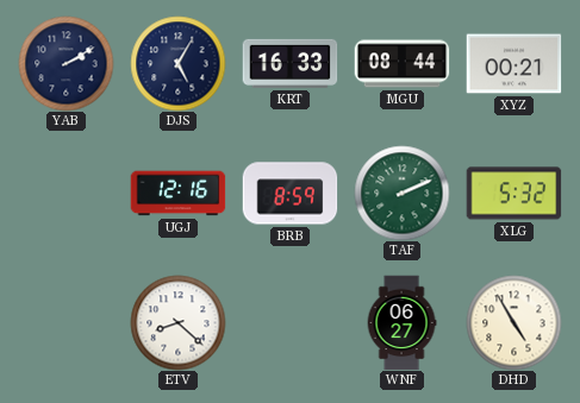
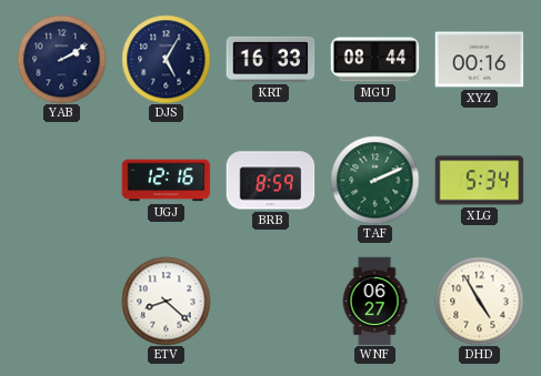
XYZ: 00:21 -> 00:16 (479, 60)
XLG: 5:32 -> 5:34 (479, 181)
